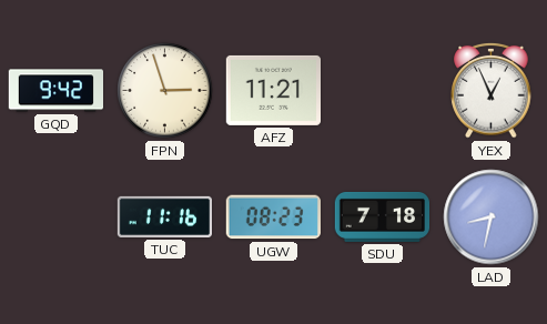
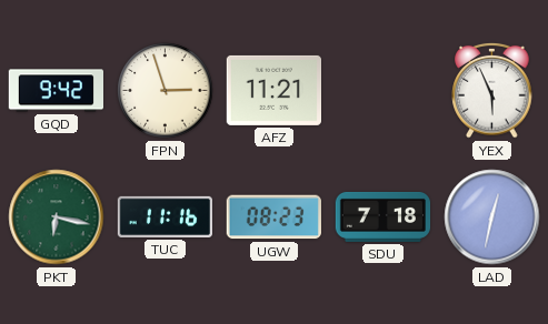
YEX: 12:56 -> 5:56 (492, 90)
PKT: none -> 6:17 (57, 217)
LAD: 8:32 -> 12:32 (492, 217)
